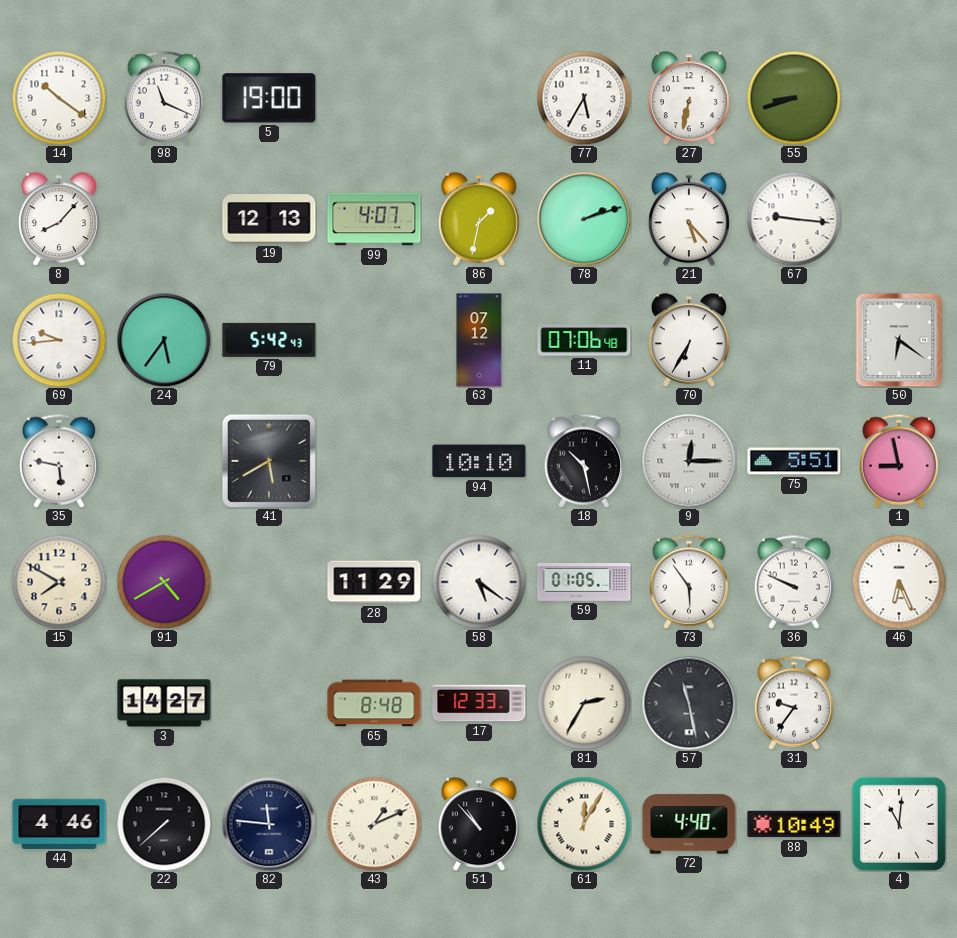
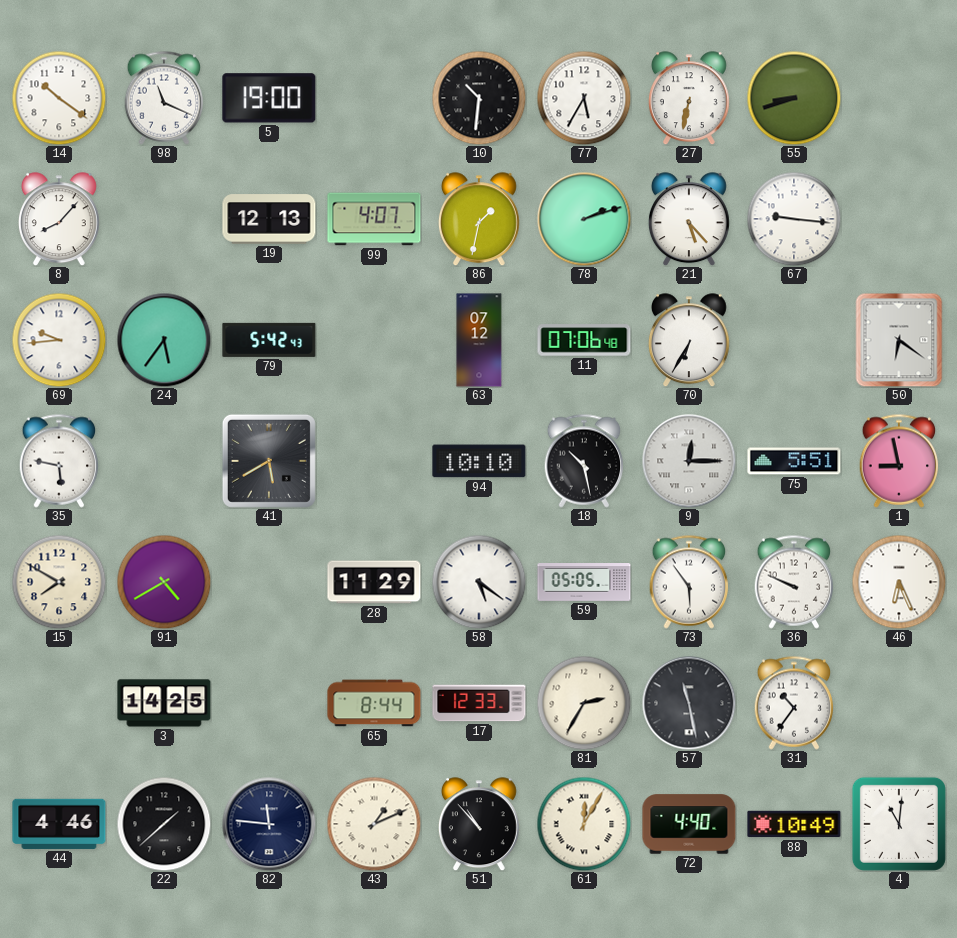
10: none -> 10:31 (479, 98)
59: 01:05 -> 05:05 (584, 583)
3: 14:27 -> 14:25 (164, 703)
65: 8:48 -> 8:44 (374, 703)
31: 9:36 -> 10:36 (794, 703)
22: 7:38 -> 1:38 (164, 824)
